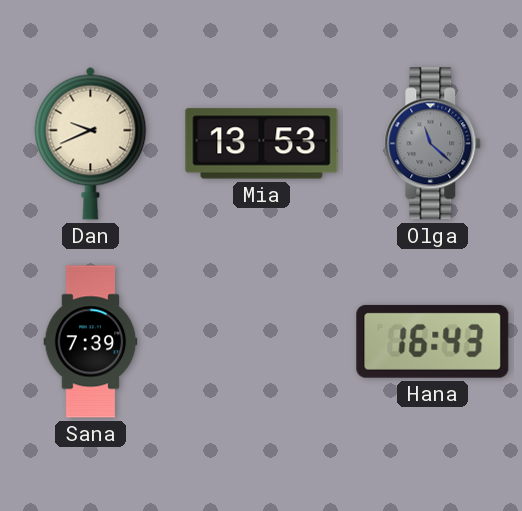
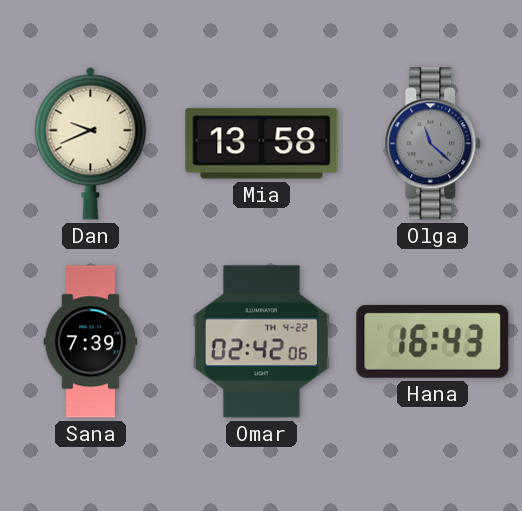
Mia: 13:53 -> 13:58 (262, 144)
Omar: none -> 02:42 (261, 342)
